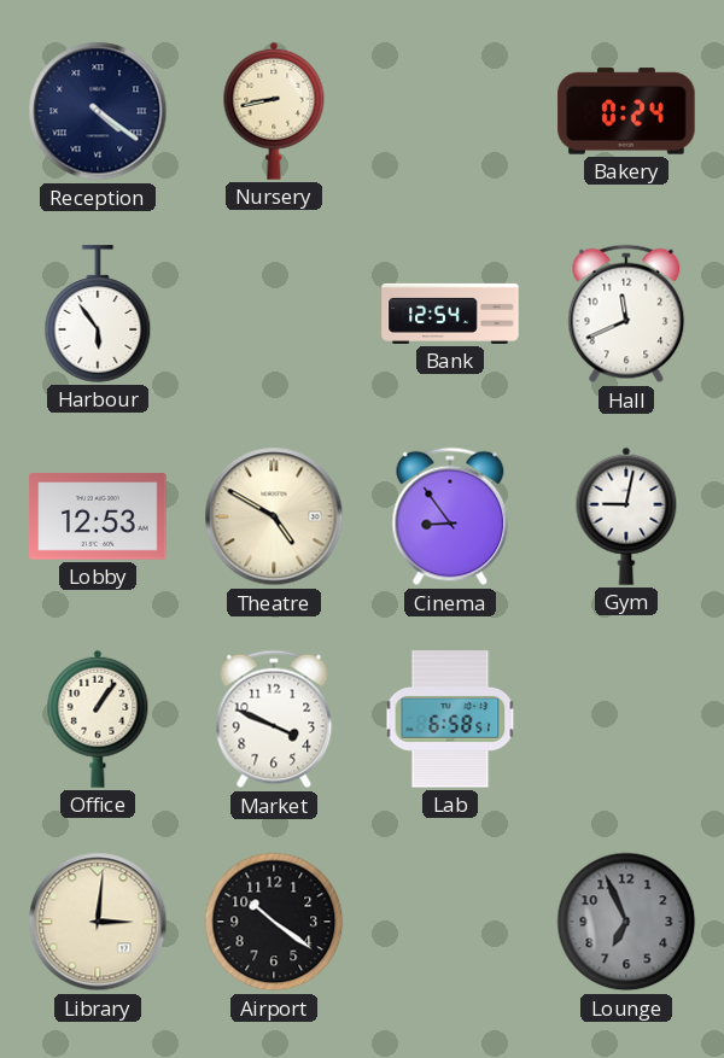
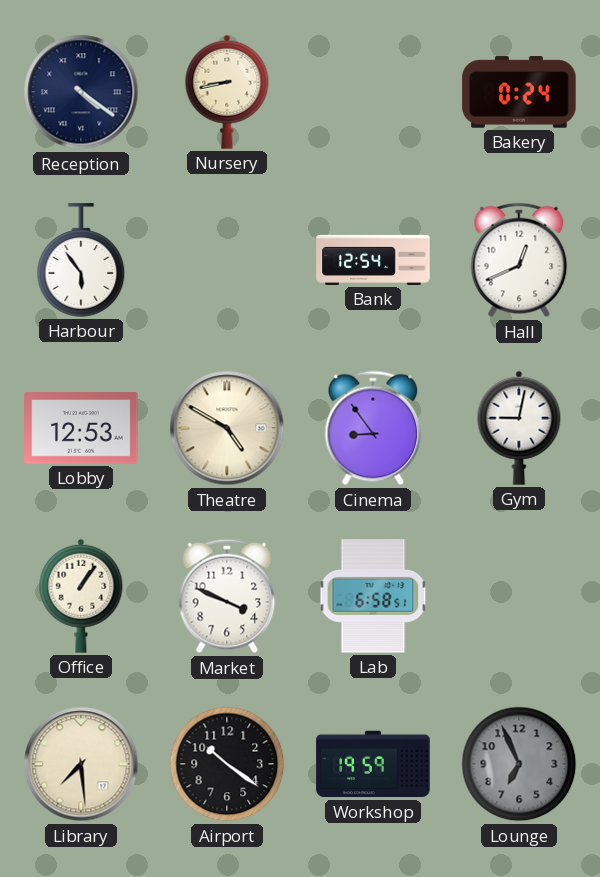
Hall: 11:41 -> 12:41 (519, 260)
Library: 3:01 -> 7:29 (81, 764)
Workshop: none -> 19:59 (373, 764)
